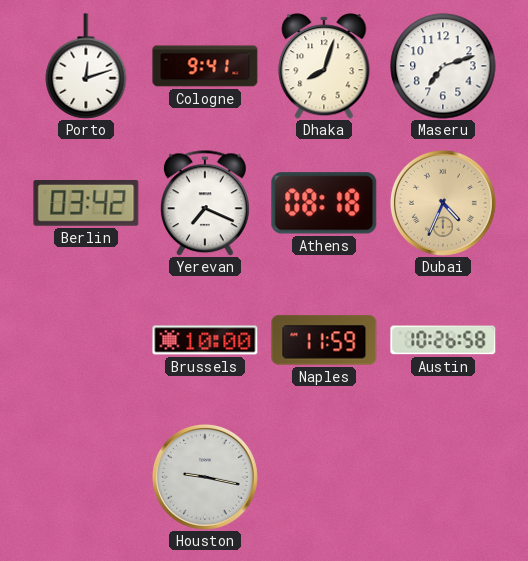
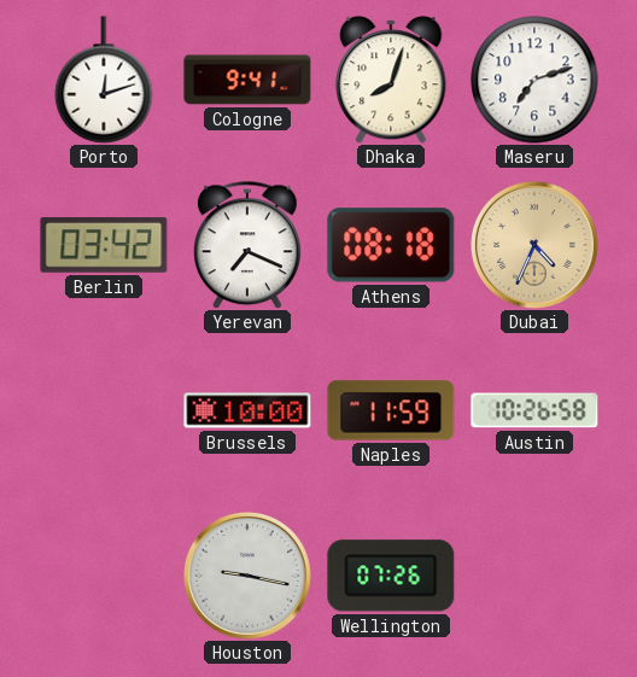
Wellington: none -> 07:26 (391, 576)
